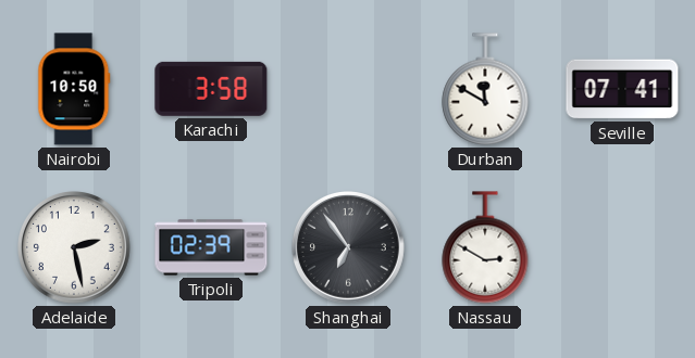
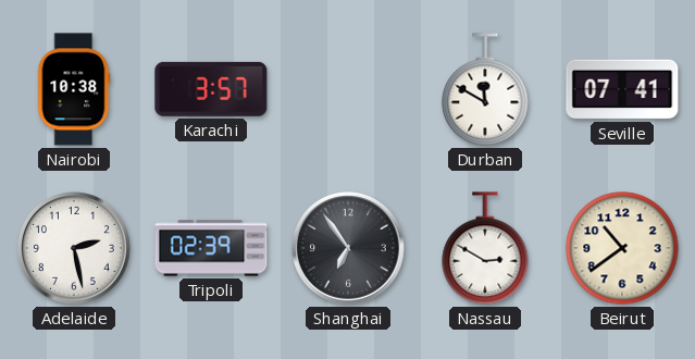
Nairobi: 10:50 -> 10:38 (74, 89)
Karachi: 3:58 -> 3:57 (211, 89)
Beirut: none -> 10:39 (622, 248)
